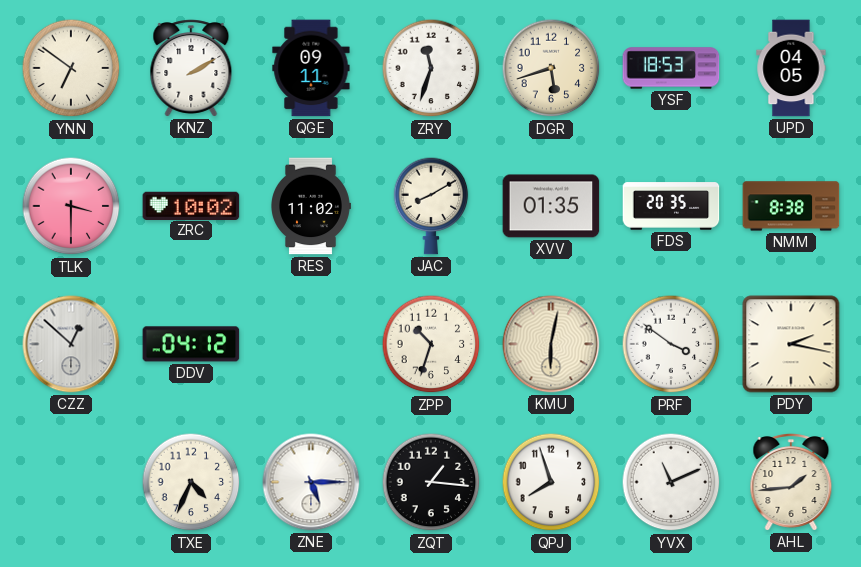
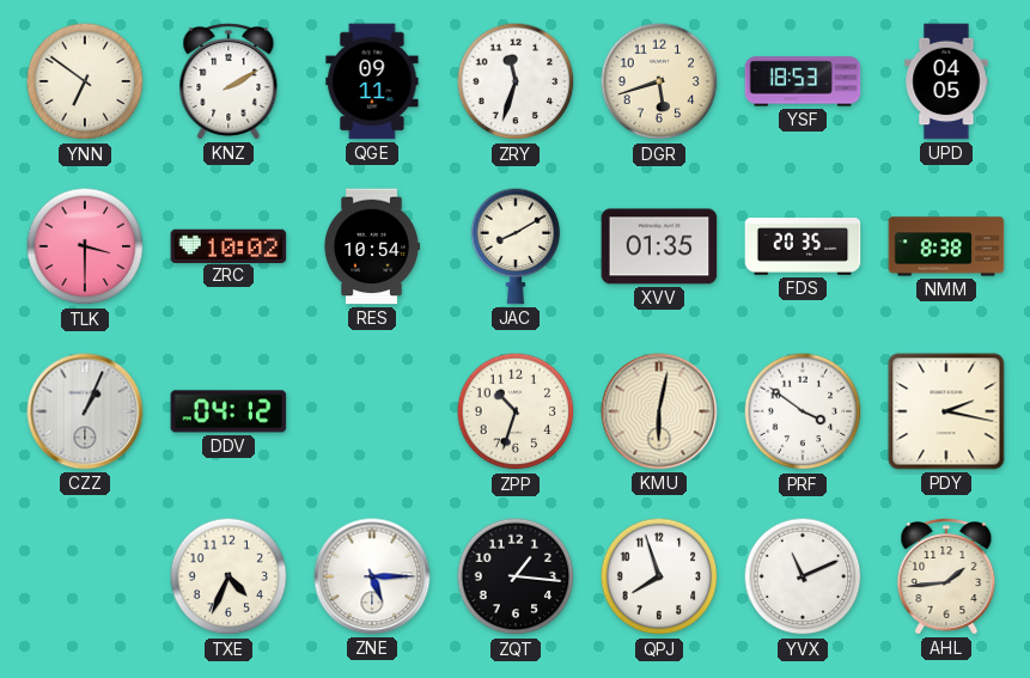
RES: 11:02 -> 10:54 (372, 246)
CZZ: 12:52 -> 1:04 (85, 411)
